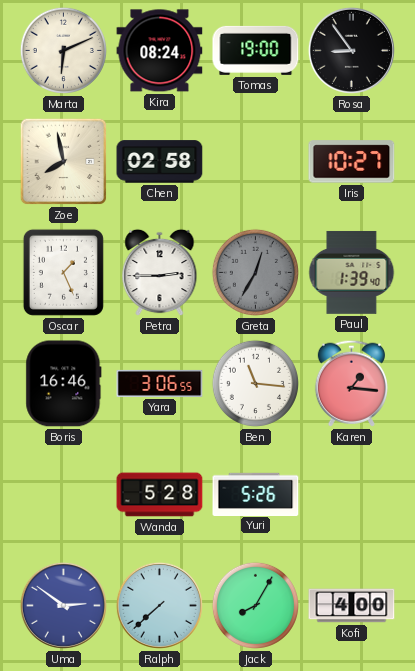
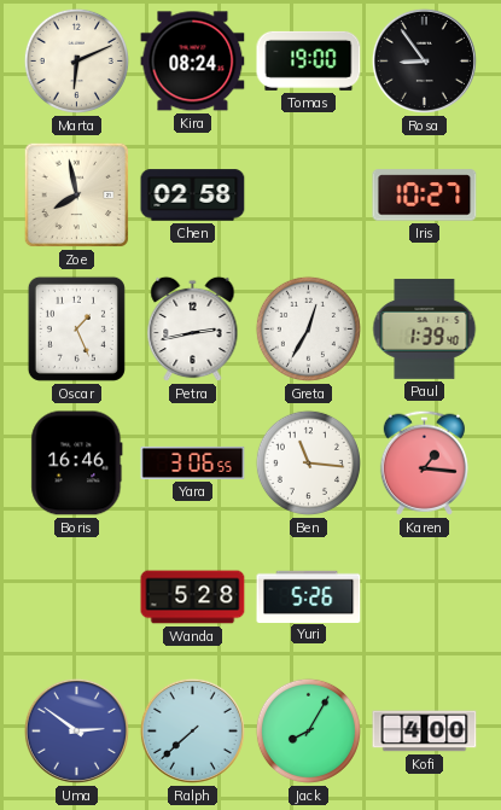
Petra: 2:45 -> 2:43 (193, 330)
Greta dial: grey -> white (308, 328)
